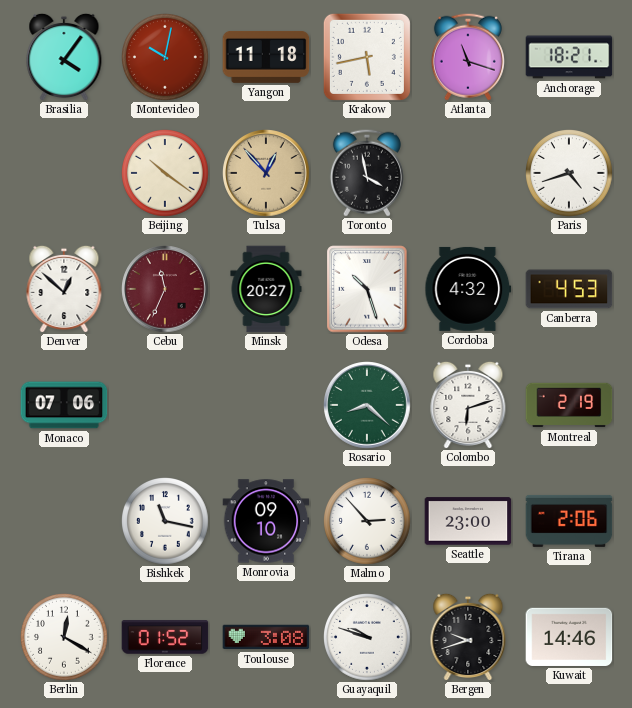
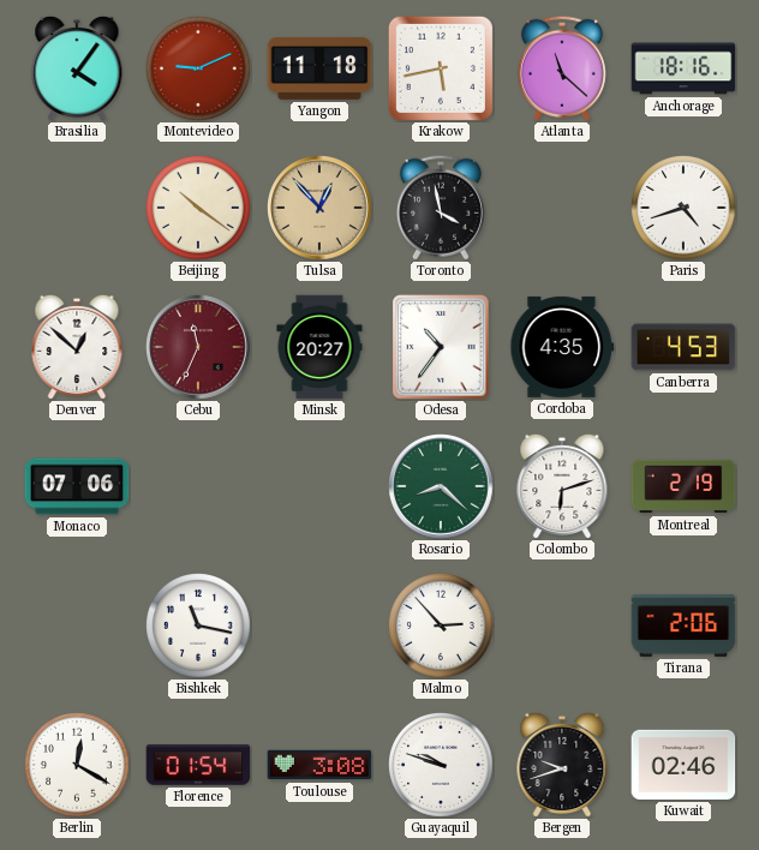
Montevideo: 10:02 -> 9:11 (199, 70)
Atlanta: 11:18 -> 11:22 (562, 68)
Anchorage: 18:21 -> 18:16 (683, 68)
Odesa: 10:27 -> 10:36 (441, 347)
Cordoba: 4:32 -> 4:35 (562, 347)
Monrovia: 09:10 -> none (266, 521)
Seattle: 23:00 -> none (468, 521)
Florence: 01:52 -> 01:54 (198, 765)
Kuwait: 14:46 -> 02:46 (683, 765)
